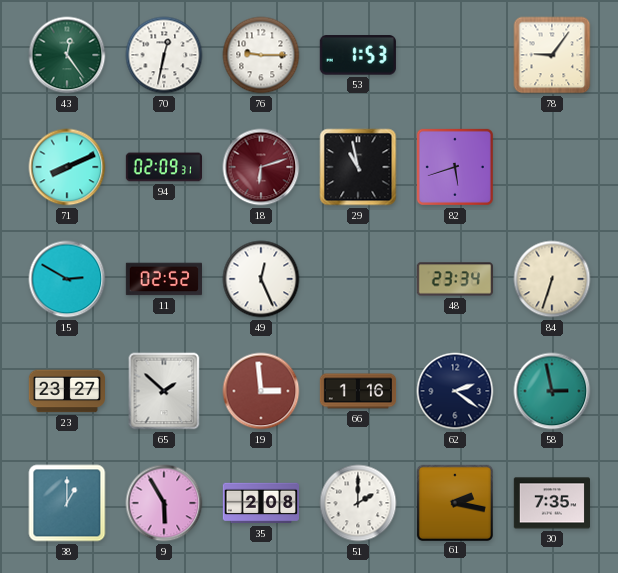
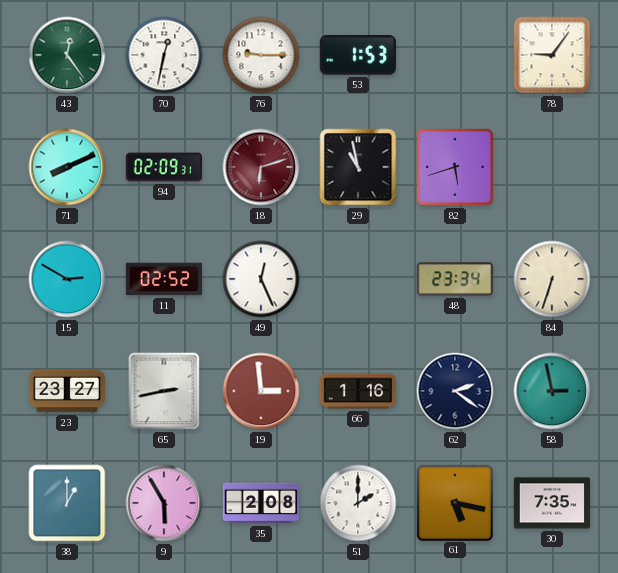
65: 1:52 -> 2:43 (164, 391)
61: 2:17 -> 5:17 (454, 502)
